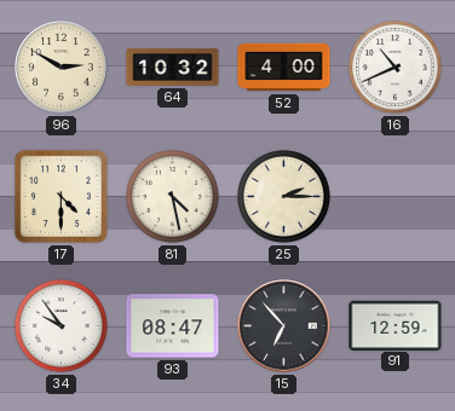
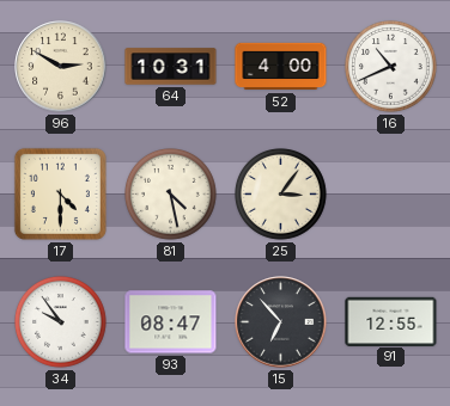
64: 10:32 -> 10:31 (171, 67)
25: 2:15 -> 3:06 (281, 195)
91: 12:59 -> 12:55 (391, 321)
